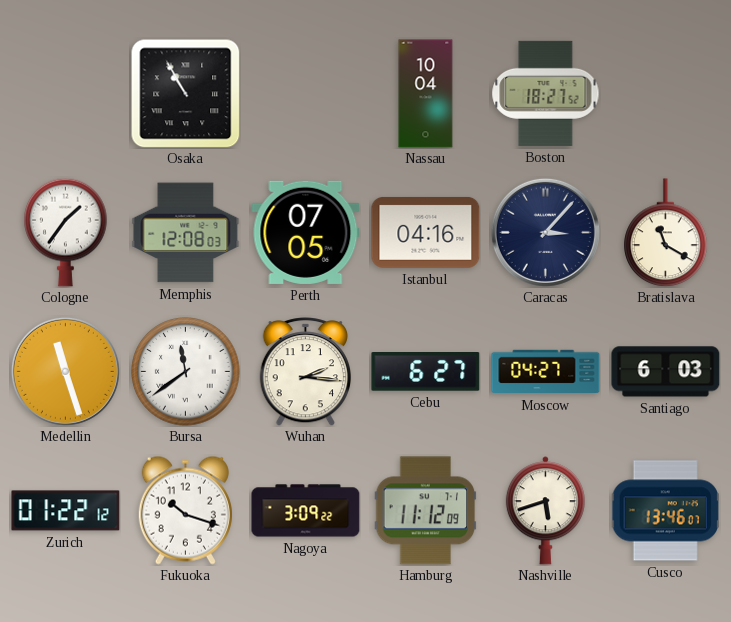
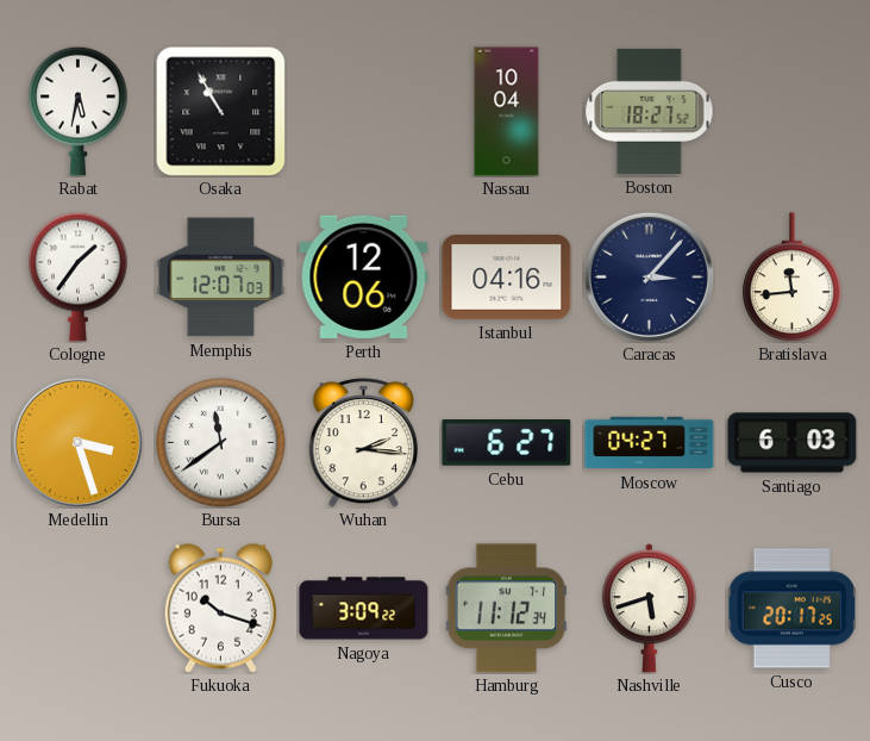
Rabat: none -> 5:32 (79, 111)
Memphis: 12:08 -> 12:07 (221, 278)
Perth: 07:05 -> 12:06 (364, 276)
Bratislava: 11:20 -> 11:44 (793, 278)
Medellin: 11:27 -> 3:27 (77, 442)
Zurich: 01:22 -> none (66, 511)
Hamburg: 11:12:09 -> 11:12:34 (507, 609)
Cusco: 13:46 -> 20:17 (791, 609)
